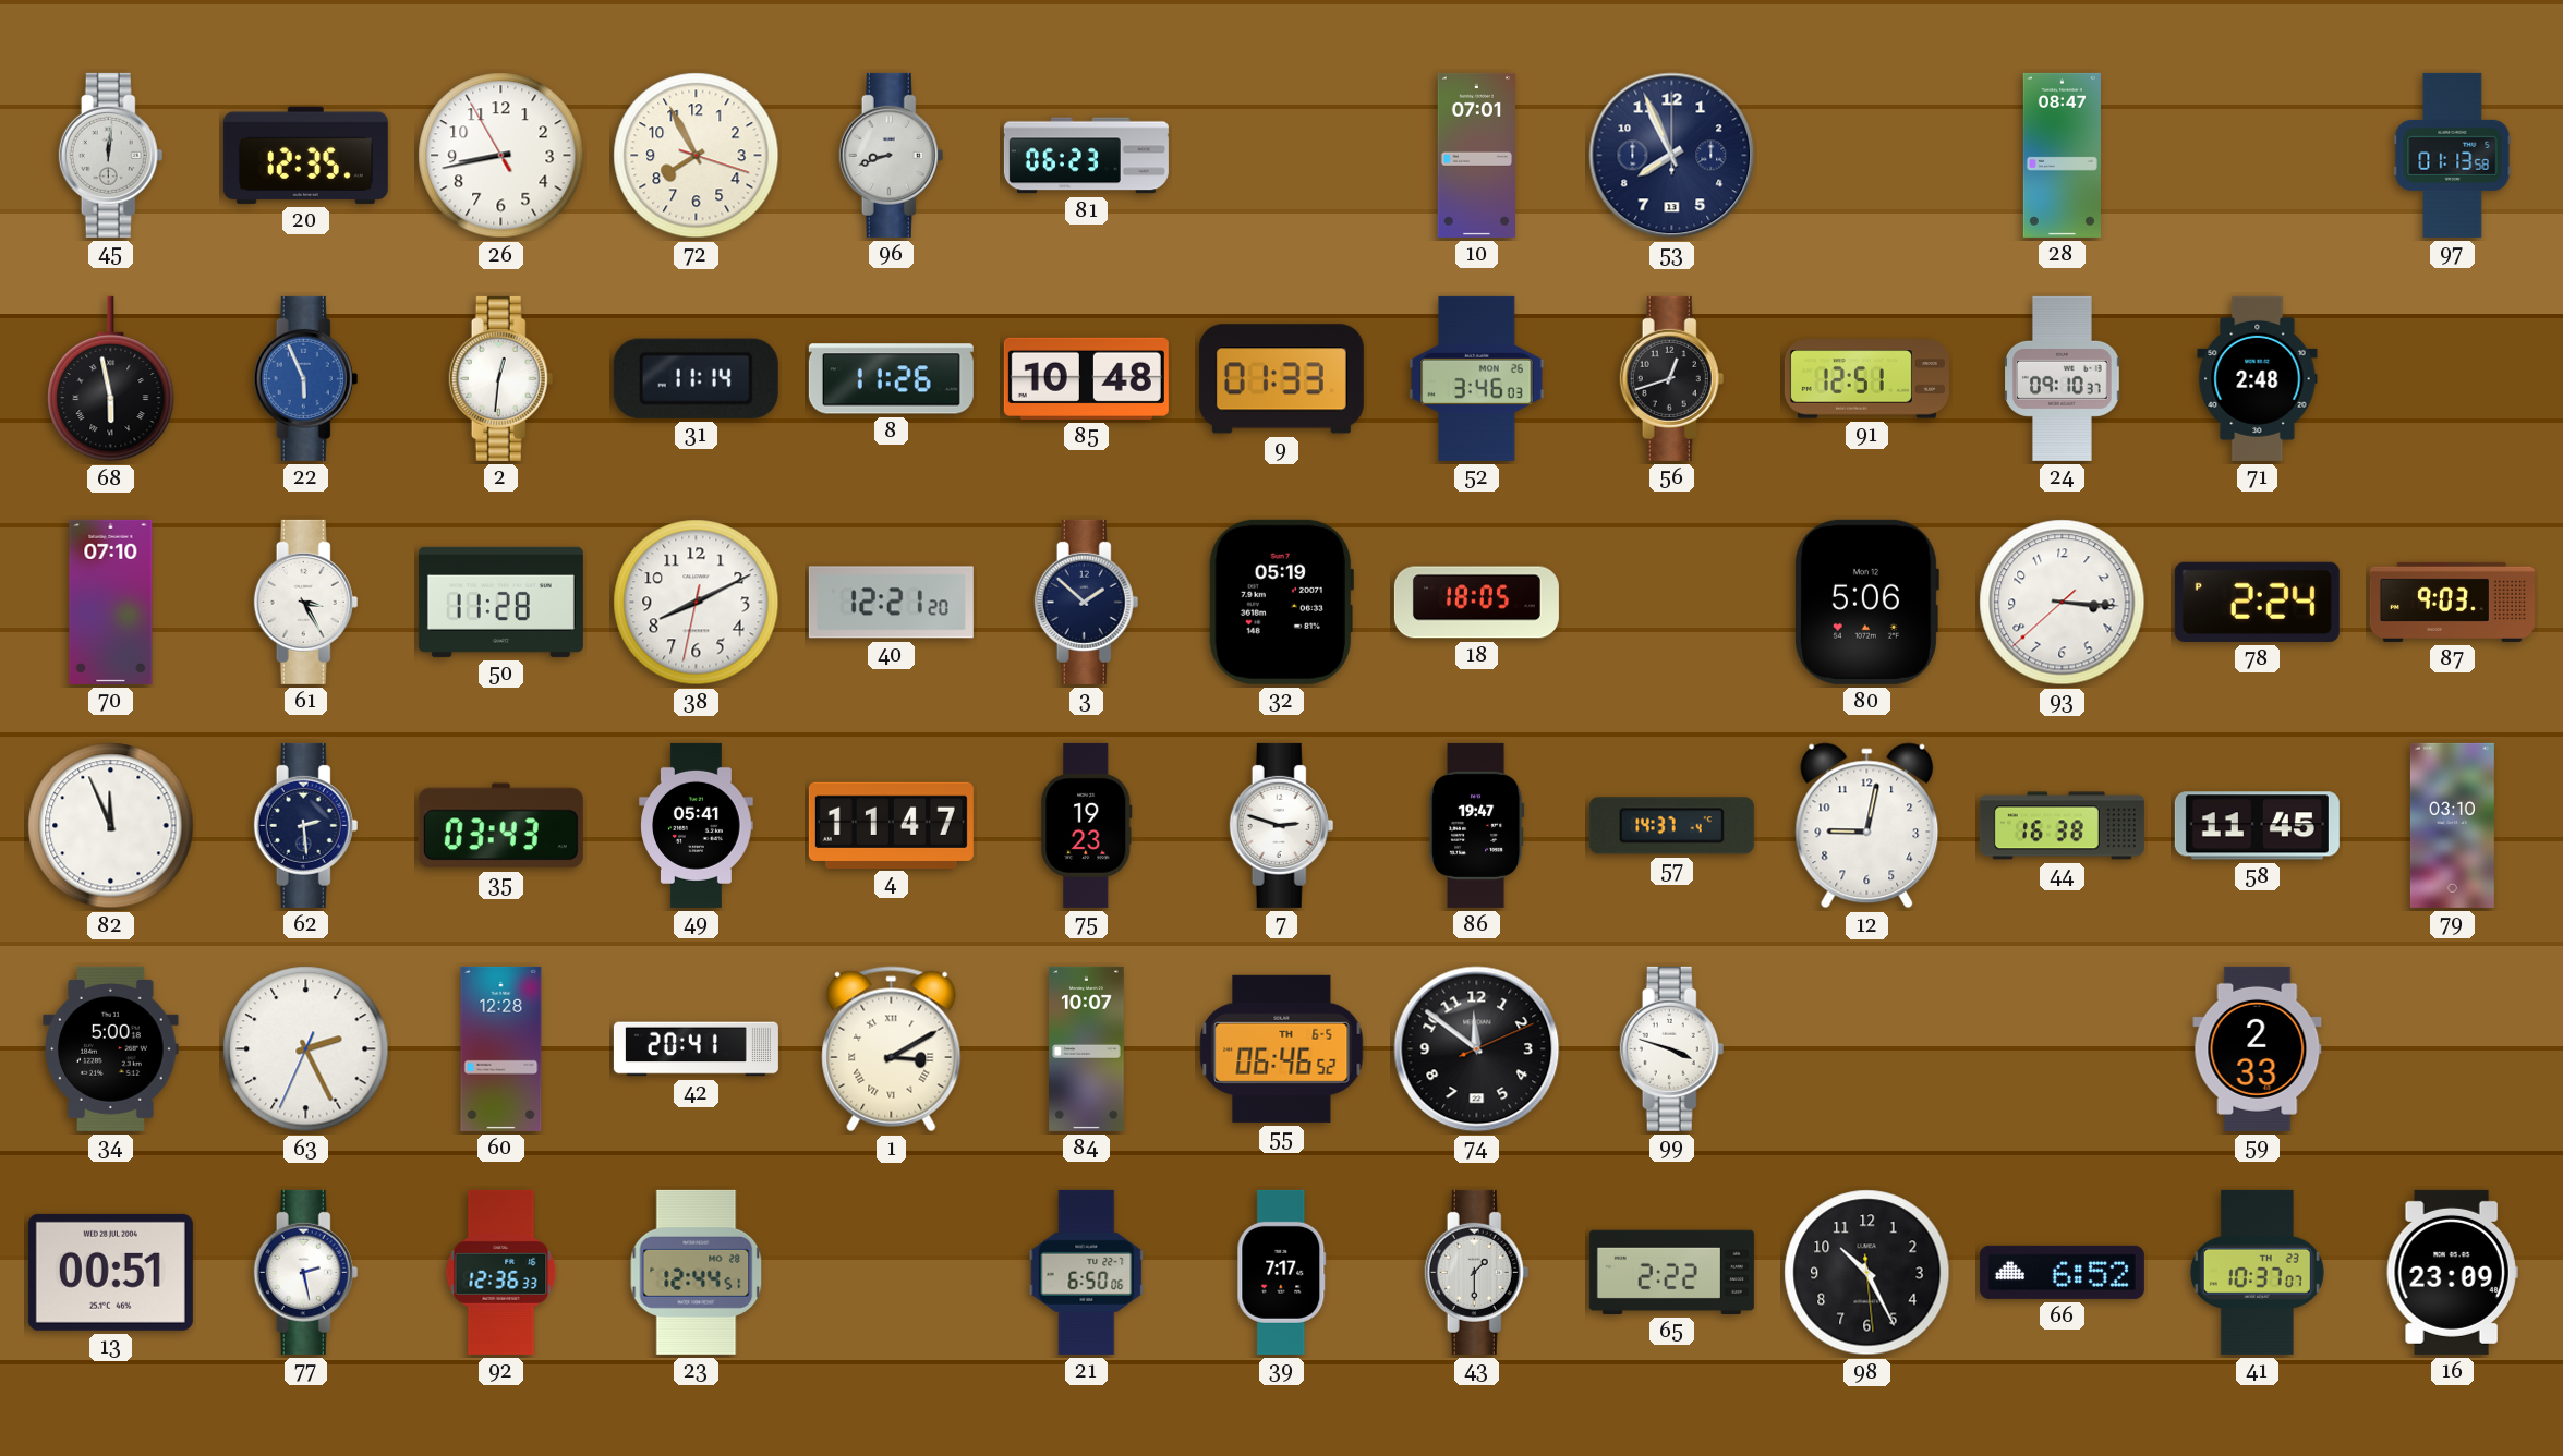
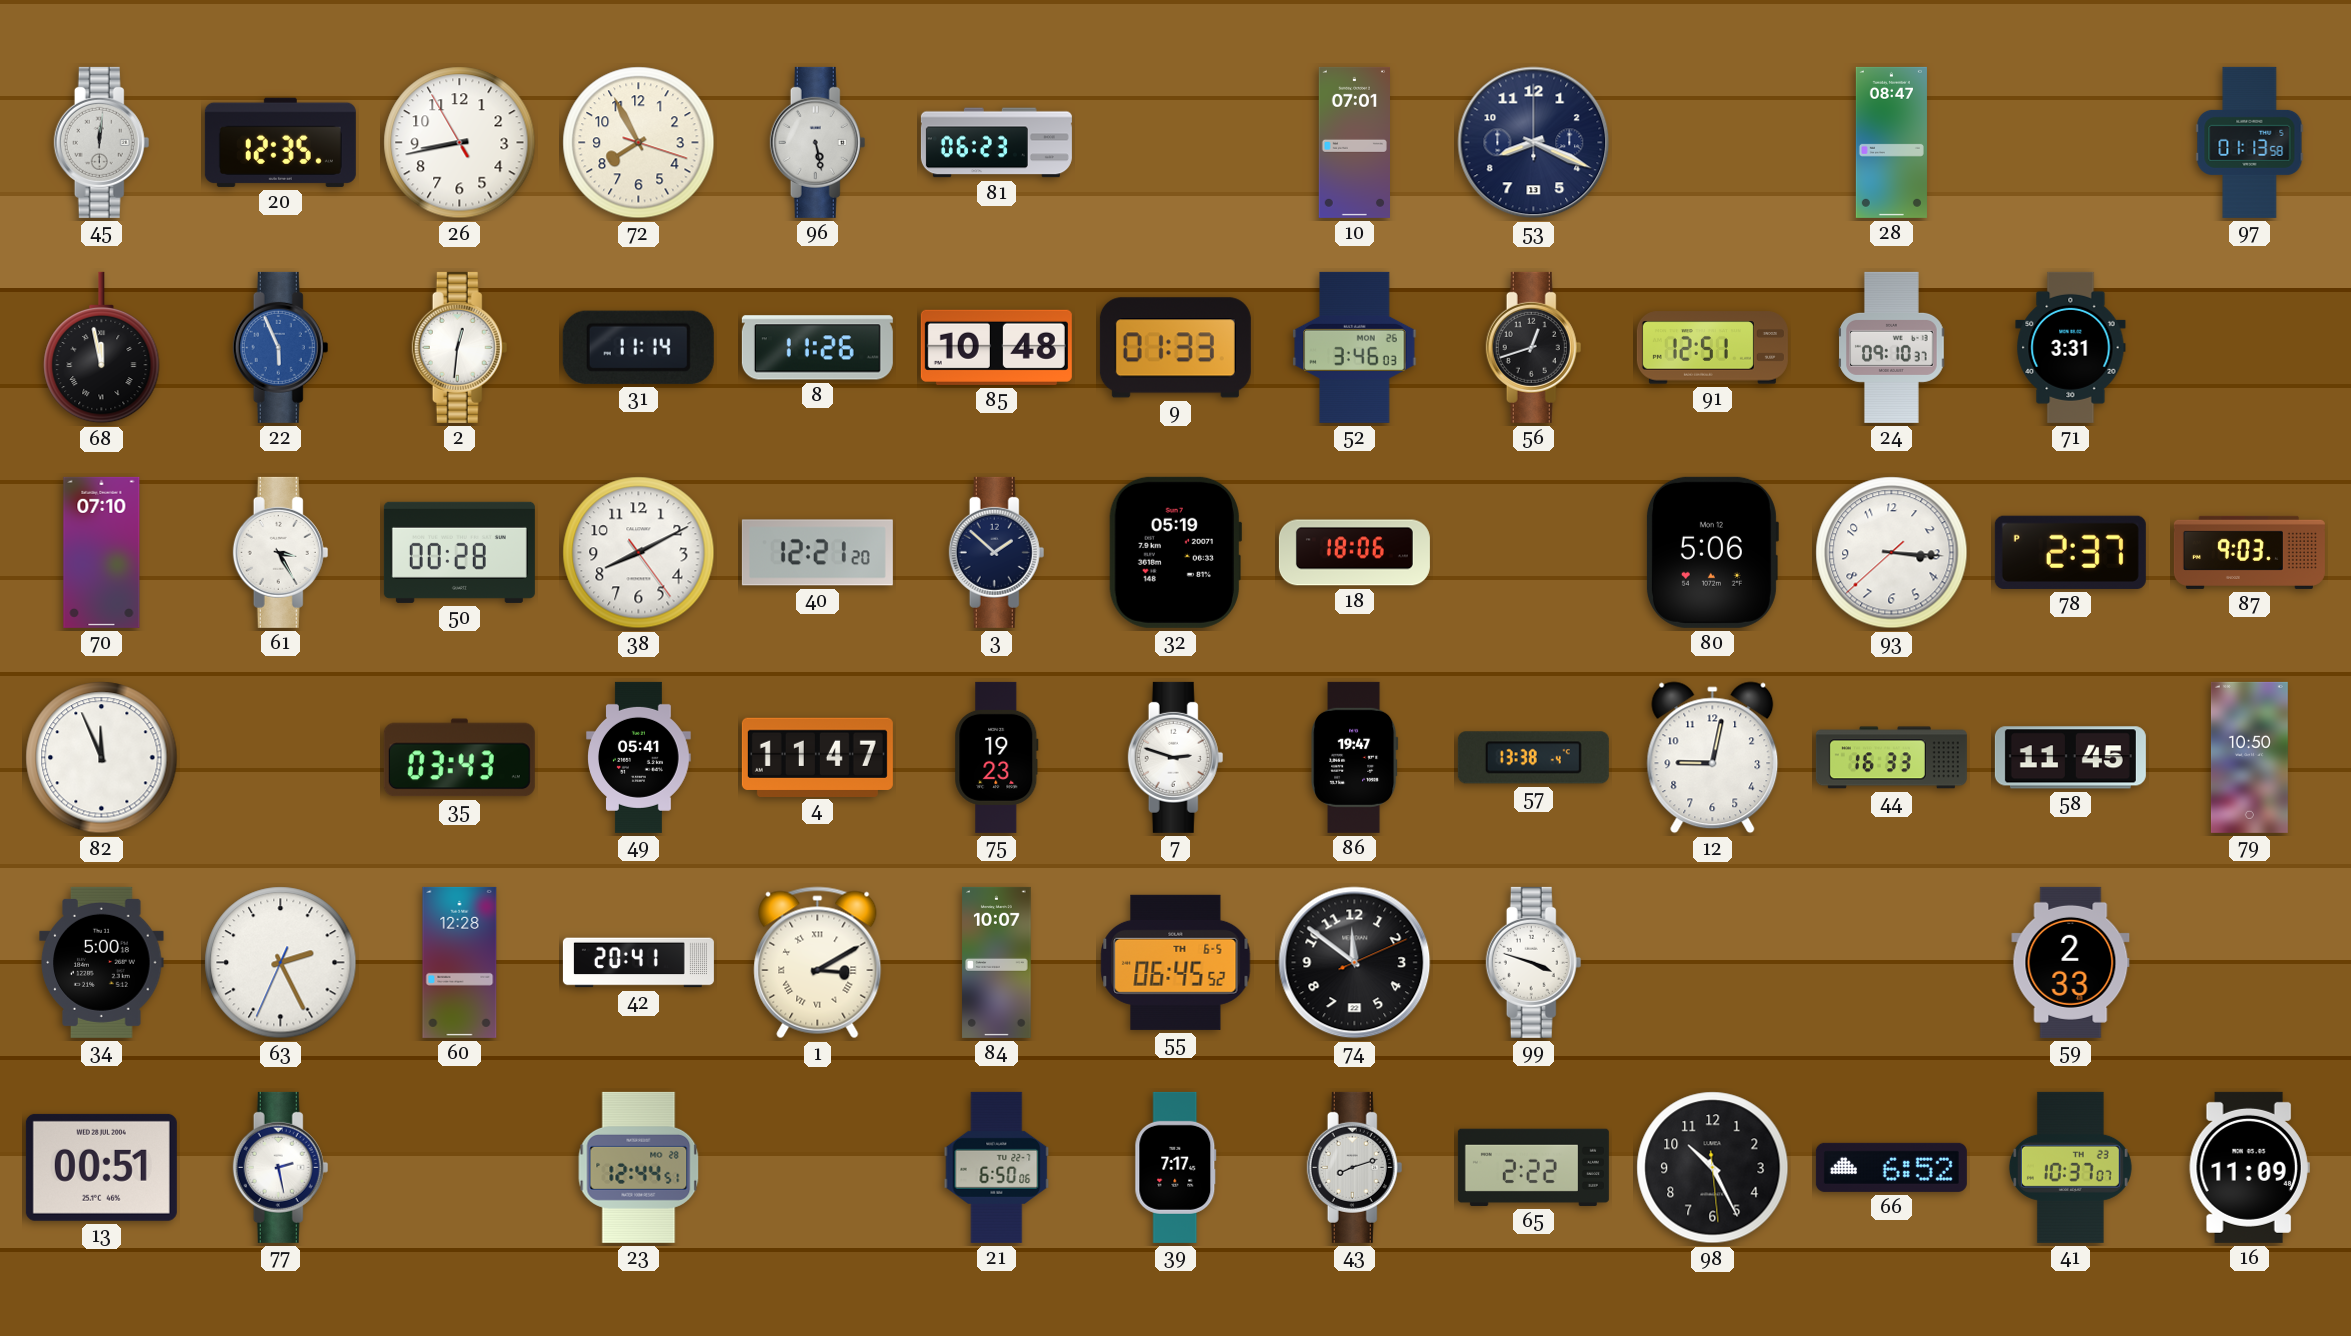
96: 8:42 -> 5:28 (818, 142)
53: 7:56 -> 8:19 (1534, 143)
68: 5:58 -> 11:58 (102, 348)
71: 2:48 -> 3:31 (2071, 347)
50: 11:28 -> 00:28 (459, 552)
38: 8:10:32 -> 8:10:24 (639, 553)
18: 18:05 -> 18:06 (1354, 553)
78: 2:24 -> 2:37 (2070, 552)
62: 2:29 -> none (306, 825)
57: 14:37 -> 13:38 (1533, 758)
44: 16:38 -> 16:33 (1891, 758)
79: 03:10 -> 10:50 (2249, 757)
55: 06:46 -> 06:45 (1176, 962)
92: 12:36 -> none (501, 1272)
43: 1:30 -> 8:12 (1355, 1167)
16: 23:09 -> 11:09 (2249, 1167)
